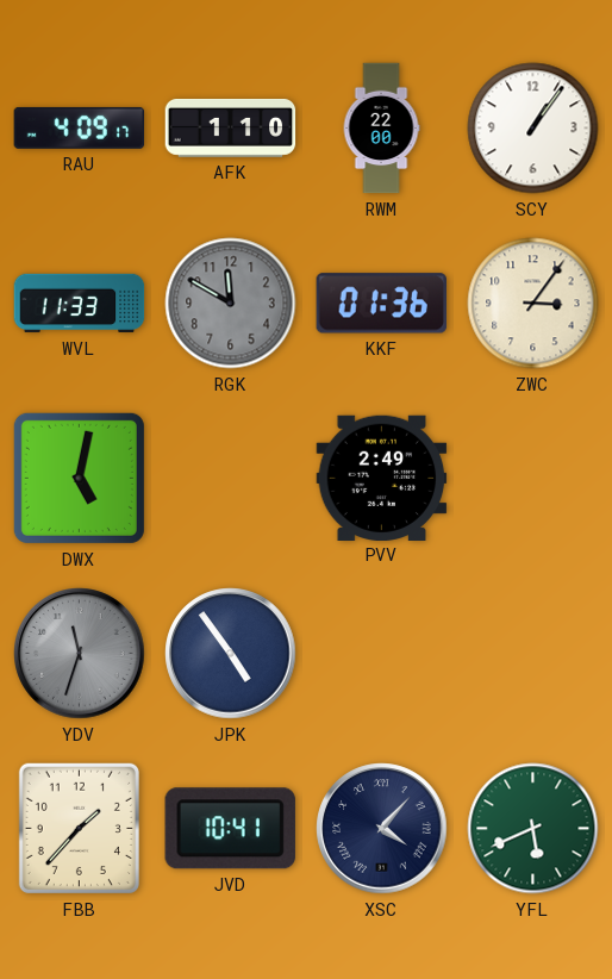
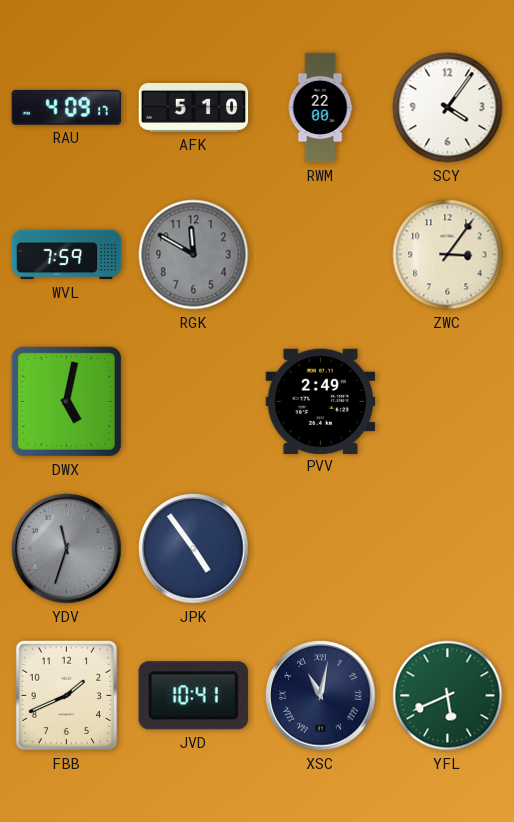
AFK: 1:10 -> 5:10 (194, 107)
SCY: 1:06 -> 4:06 (448, 108)
WVL: 11:33 -> 7:59 (67, 255)
KKF: 01:36 -> none (381, 304)
FBB: 1:37 -> 1:41 (66, 695)
XSC: 4:07 -> 11:02 (321, 696)
